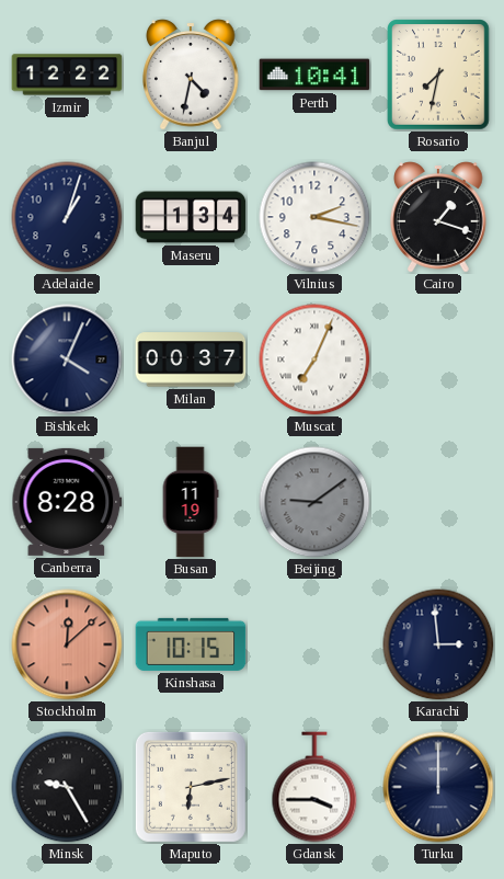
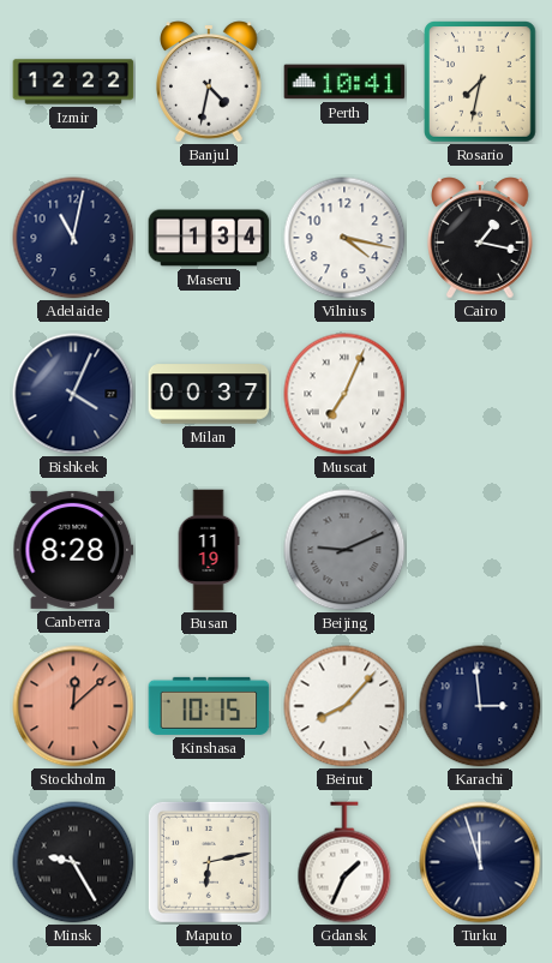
Adelaide: 1:03 -> 11:02 (73, 238)
Vilnius: 2:17 -> 4:17 (344, 238)
Cairo: 1:18 -> 1:17 (480, 238)
Beijing: 9:09 -> 9:11 (344, 550)
Beirut: none -> 8:07 (344, 706)
Gdansk: 3:45 -> 1:34 (344, 862)
Turku: 12:00 -> 11:57 (480, 862)
